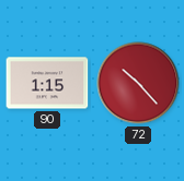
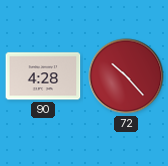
90: 1:15 -> 4:28 (43, 76)
